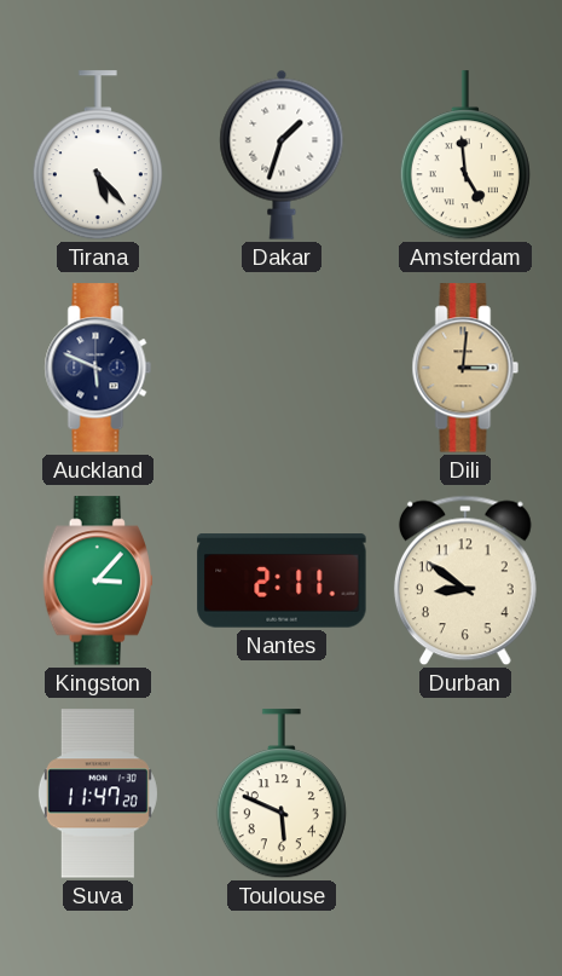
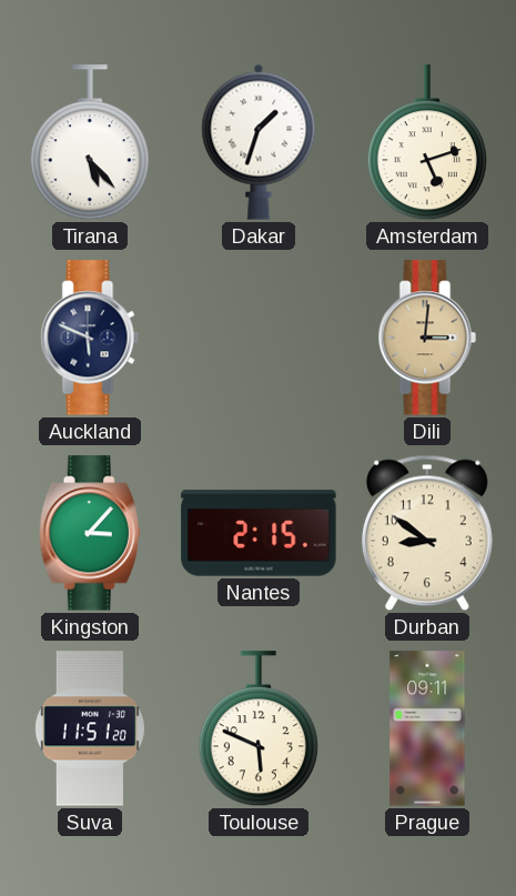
Amsterdam: 4:59 -> 5:12 (427, 143)
Nantes: 2:11 -> 2:15 (259, 533)
Suva: 11:47 -> 11:51 (90, 728)
Prague: none -> 09:11 (427, 728)
